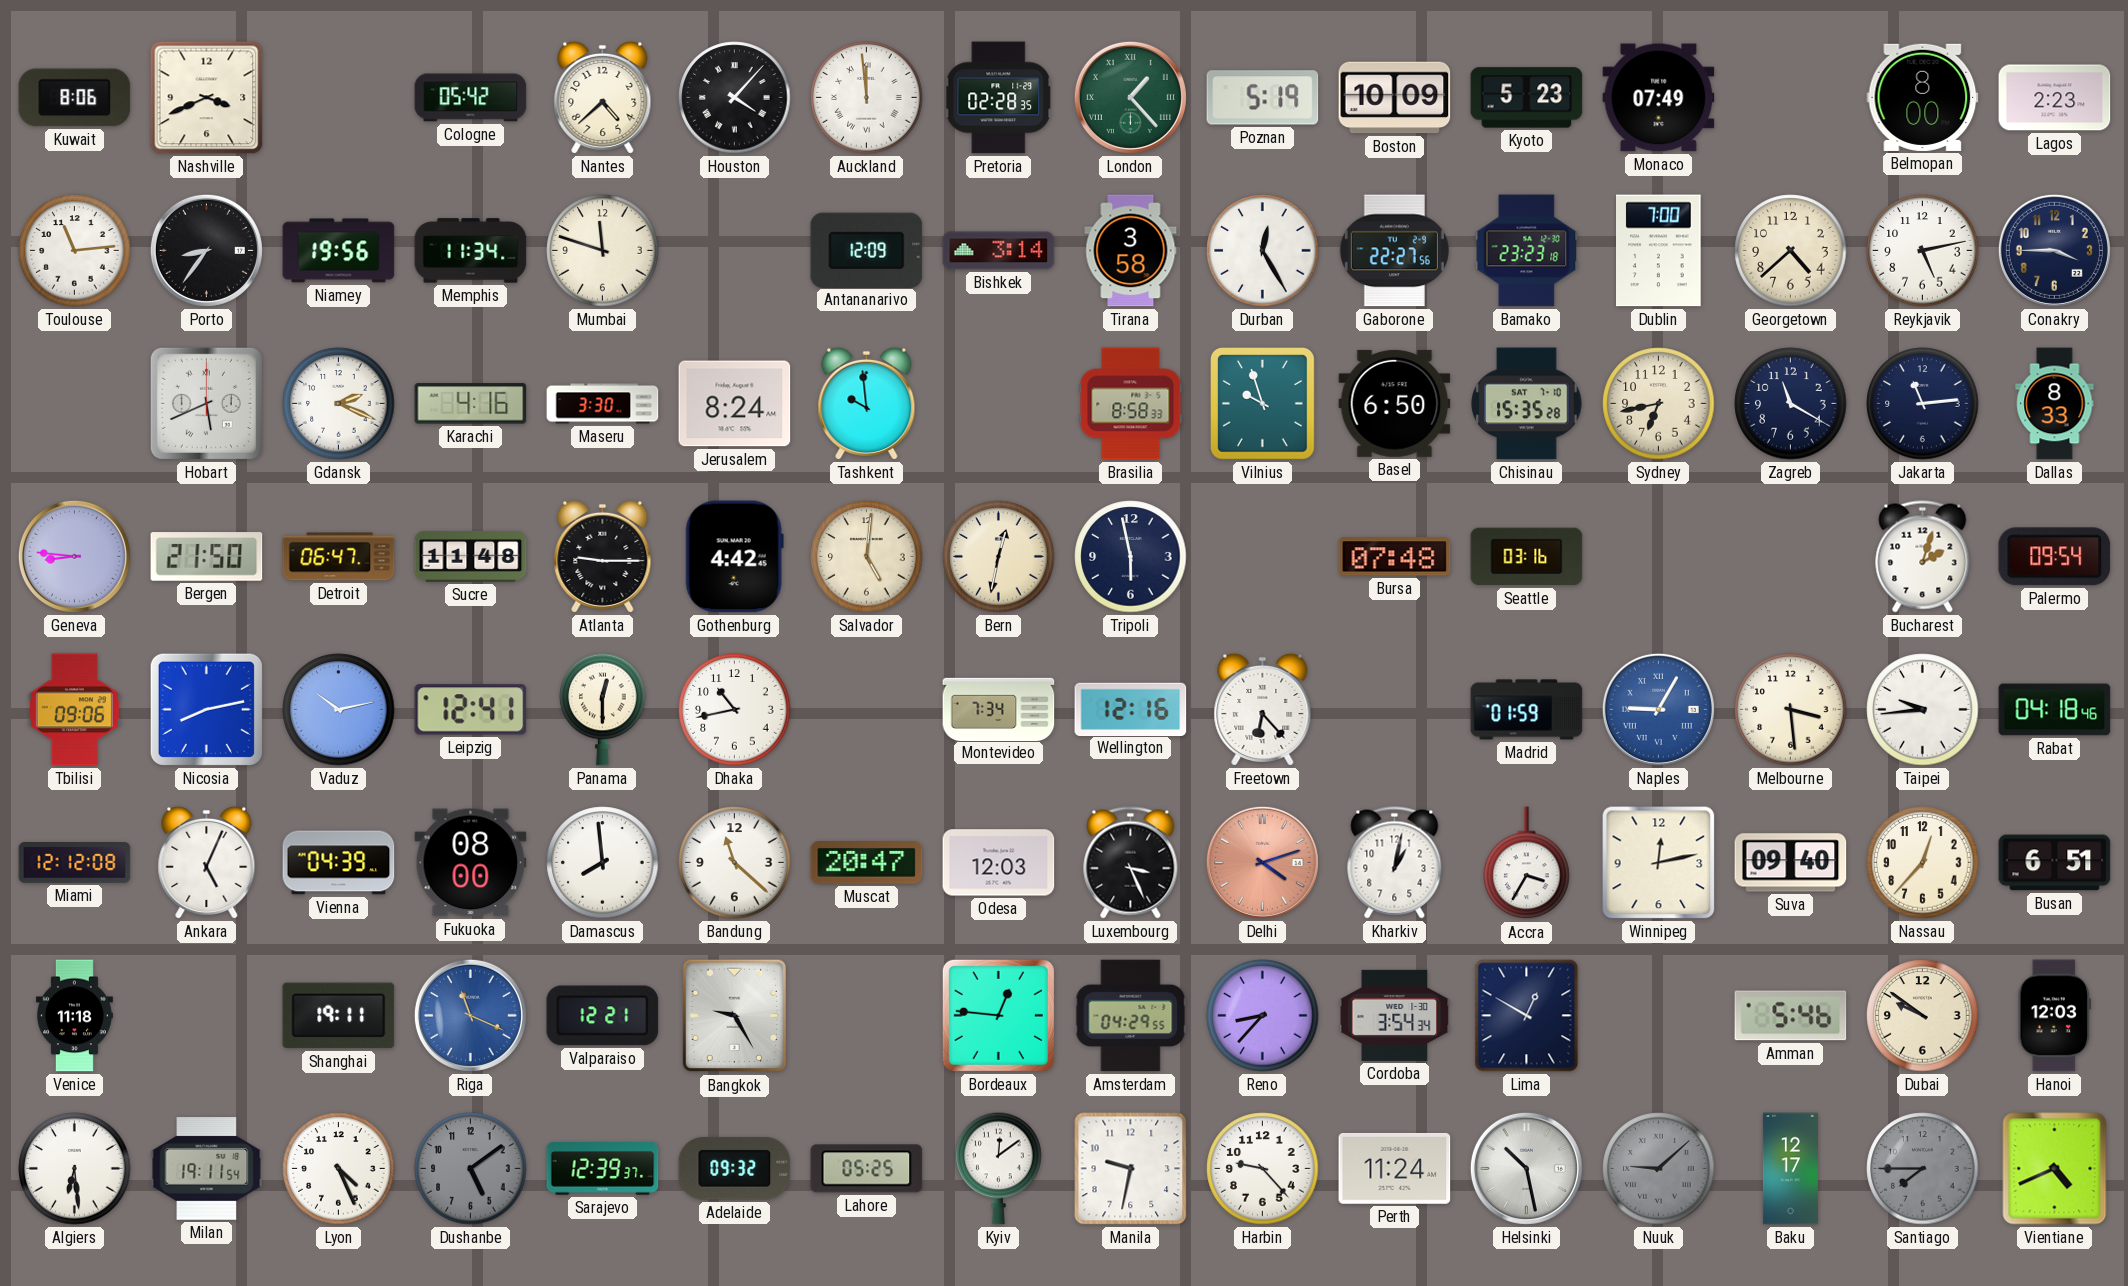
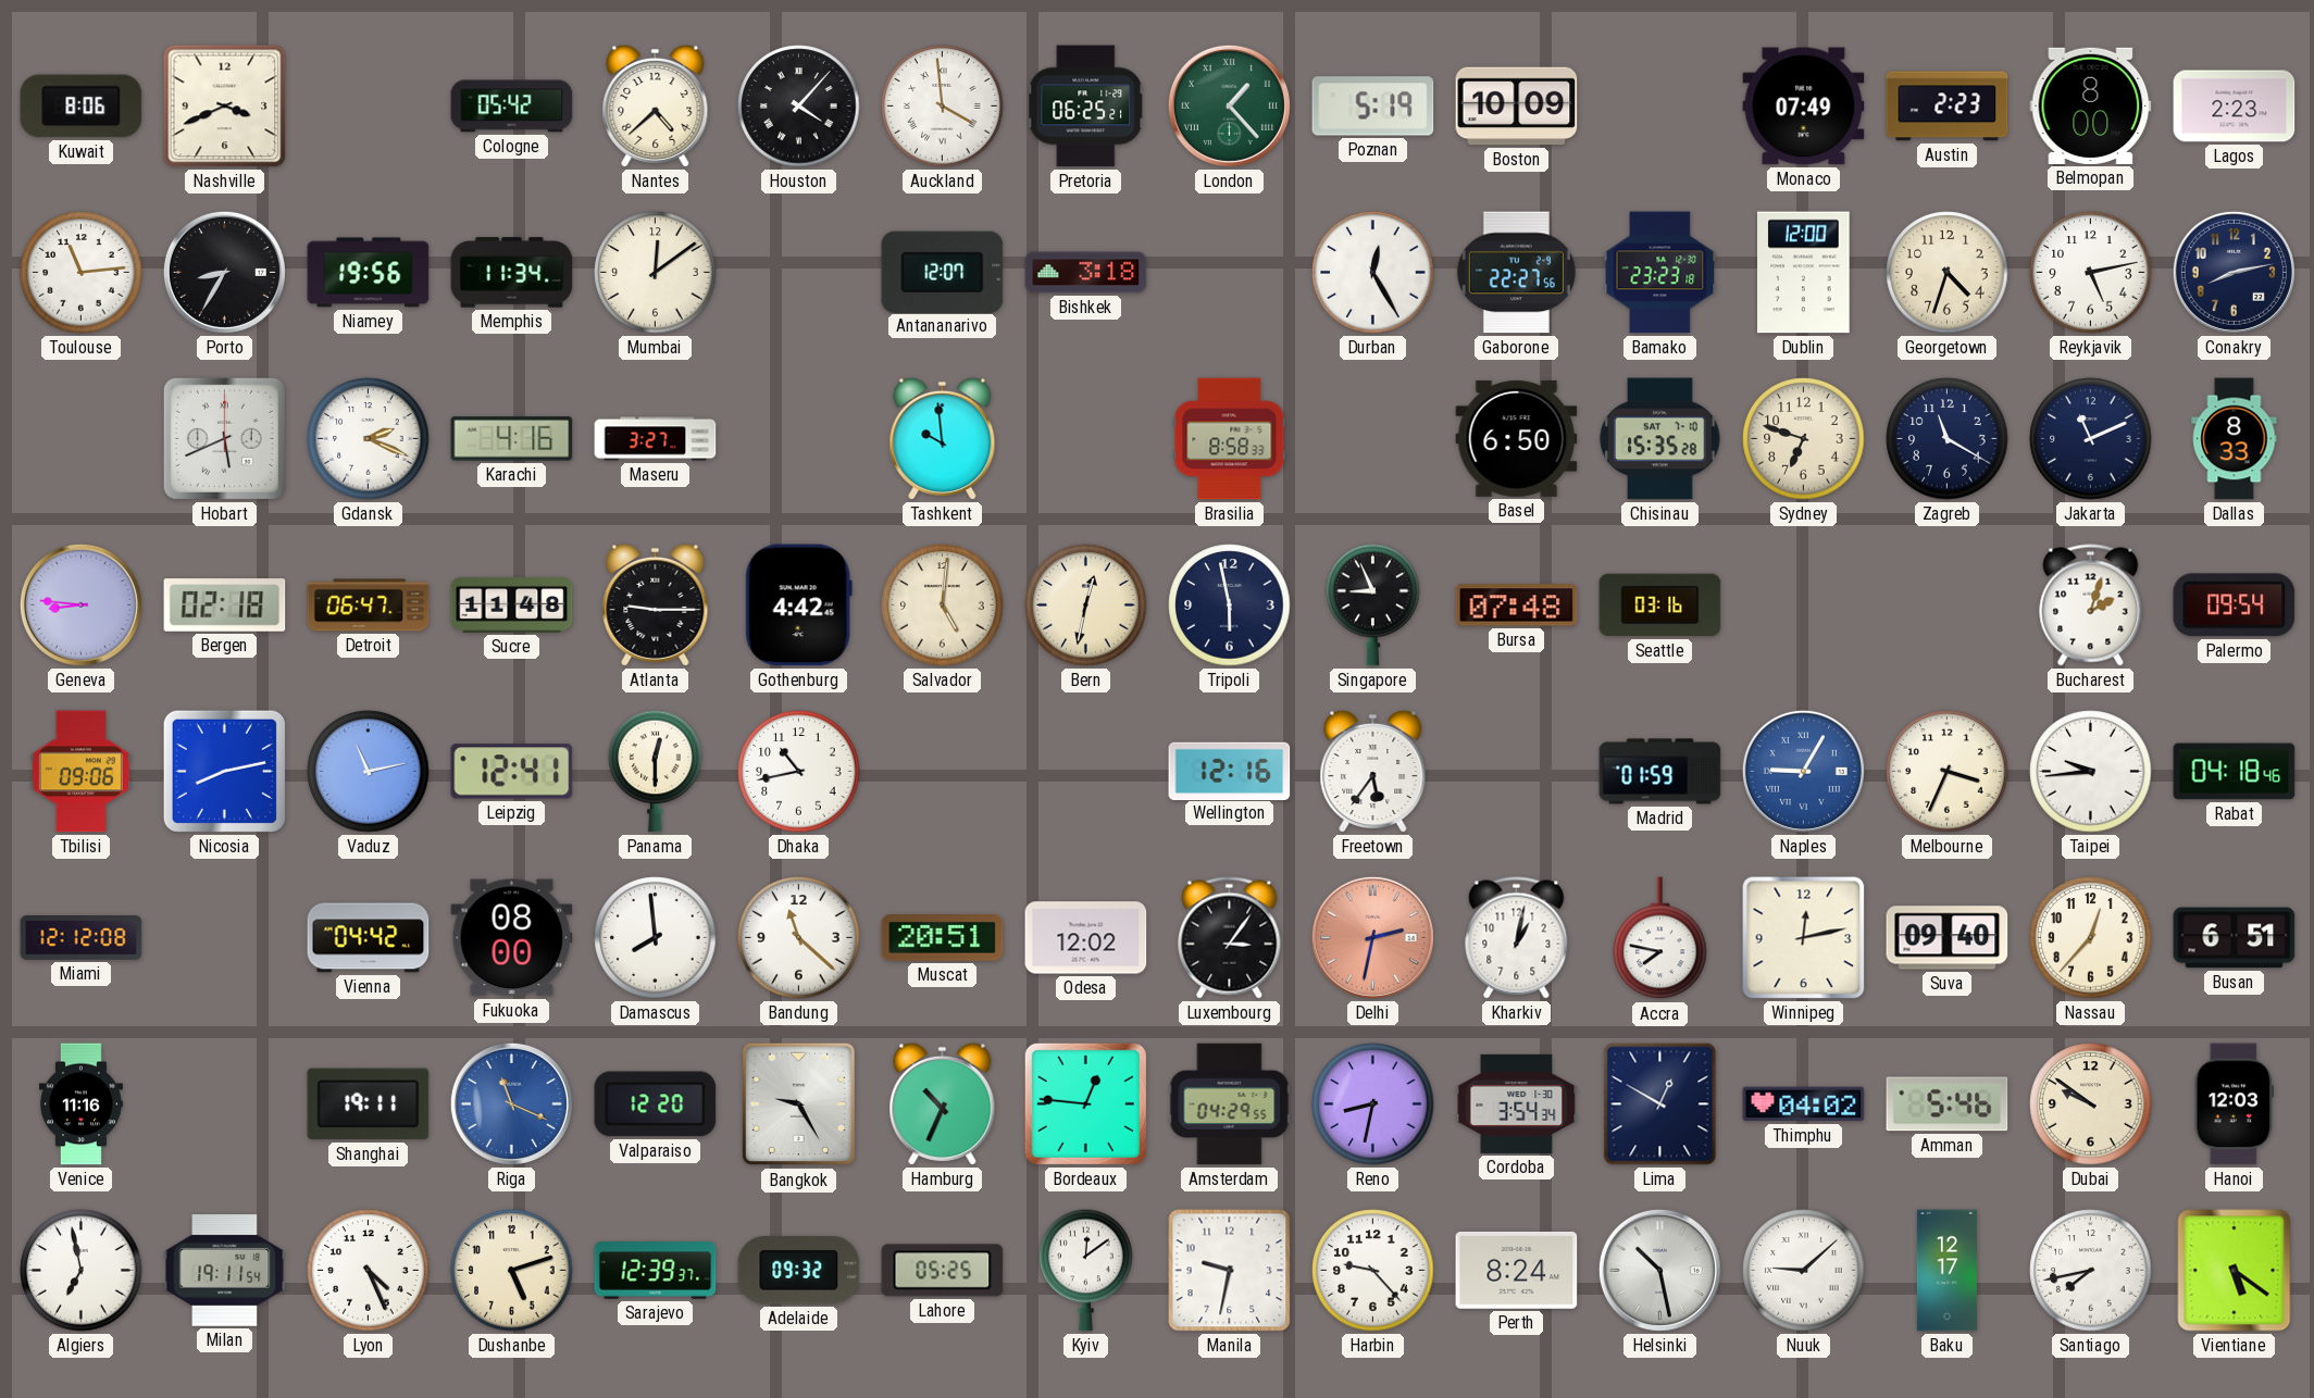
Auckland: 11:59 -> 3:59 (943, 107)
Pretoria: 02:28 -> 06:25 (1086, 107)
Kyoto: 5:23 -> none (1527, 98)
Austin: none -> 2:23 (1948, 107)
Porto: 8:36 -> 8:35 (224, 272)
Mumbai: 11:48 -> 12:09 (656, 273)
Antananarivo: 12:09 -> 12:07 (943, 272)
Bishkek: 3:14 -> 3:18 (1086, 273)
Tirana: 3:58 -> none (1131, 251)
Dublin: 7:00 -> 12:00 (1804, 273)
Georgetown: 4:38 -> 4:33 (1948, 273)
Conakry: 3:45 -> 8:13 (2234, 272)
Maseru: 3:30 -> 3:27 (656, 439)
Jerusalem: 8:24 -> none (735, 404)
Vilnius: 9:57 -> none (1263, 404)
Sydney: 6:43 -> 6:48 (1804, 439)
Jakarta: 11:14 -> 11:11 (2091, 439)
Bergen: 21:50 -> 02:18 (225, 606)
Singapore: none -> 8:56 (1373, 604)
Vaduz: 10:13 -> 11:13 (369, 772)
Montevideo: 7:34 -> none (999, 709)
Freetown: 6:23 -> 5:36 (1373, 771)
Melbourne: 3:29 -> 3:34 (1948, 772)
Ankara: 5:04 -> none (207, 862)
Vienna: 04:39 -> 04:42 (369, 938)
Muscat: 20:47 -> 20:51 (943, 938)
Odesa: 12:03 -> 12:02 (1086, 938)
Luxembourg: 3:26 -> 3:06 (1230, 938)
Delhi: 4:12 -> 2:32 (1372, 937)
Accra: 3:35 -> 7:47 (1660, 938)
Venice: 11:18 -> 11:16 (80, 1104)
Valparaiso: 12:21 -> 12:20 (656, 1104)
Hamburg: none -> 10:34 (943, 1103)
Reno: 8:37 -> 8:32 (1373, 1104)
Thimphu: none -> 04:02 (1804, 1104)
Algiers: 6:29 -> 6:58 (82, 1271)
Dushanbe: 5:09 -> 5:12 (512, 1271)
Dushanbe dial: grey -> cream (512, 1271)
Perth: 11:24 -> 8:24 (1517, 1270)
Nuuk dial: grey -> white (1804, 1271)
Santiago: 7:45 -> 7:43 (2091, 1271)
Santiago dial: grey -> white (2091, 1271)
Vientiane: 4:41 -> 5:21 (2235, 1271)
